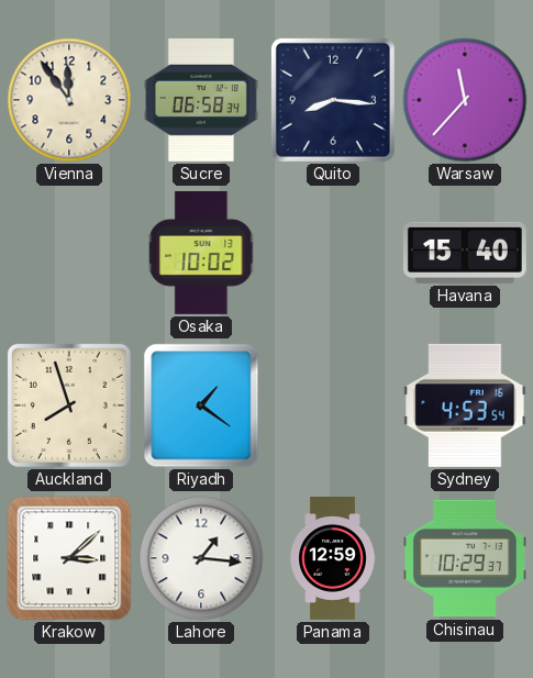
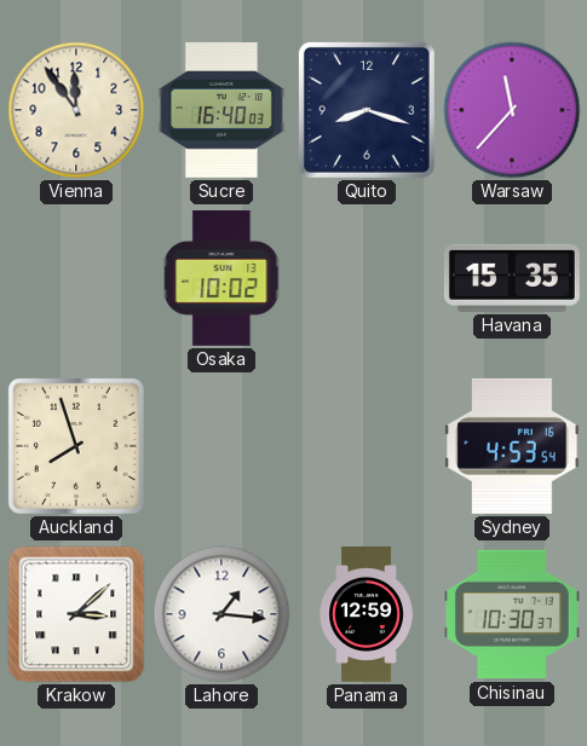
Sucre: 06:58 -> 16:40 (221, 110)
Quito: 8:16 -> 8:18 (367, 110)
Havana: 15:40 -> 15:35 (512, 278)
Riyadh: 1:21 -> none (201, 405)
Chisinau: 10:29 -> 10:30 (512, 614)
